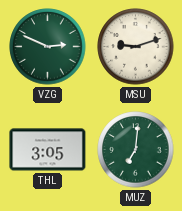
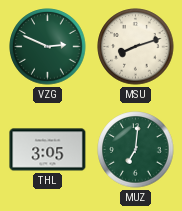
MSU: 9:12 -> 8:12 (136, 47)
